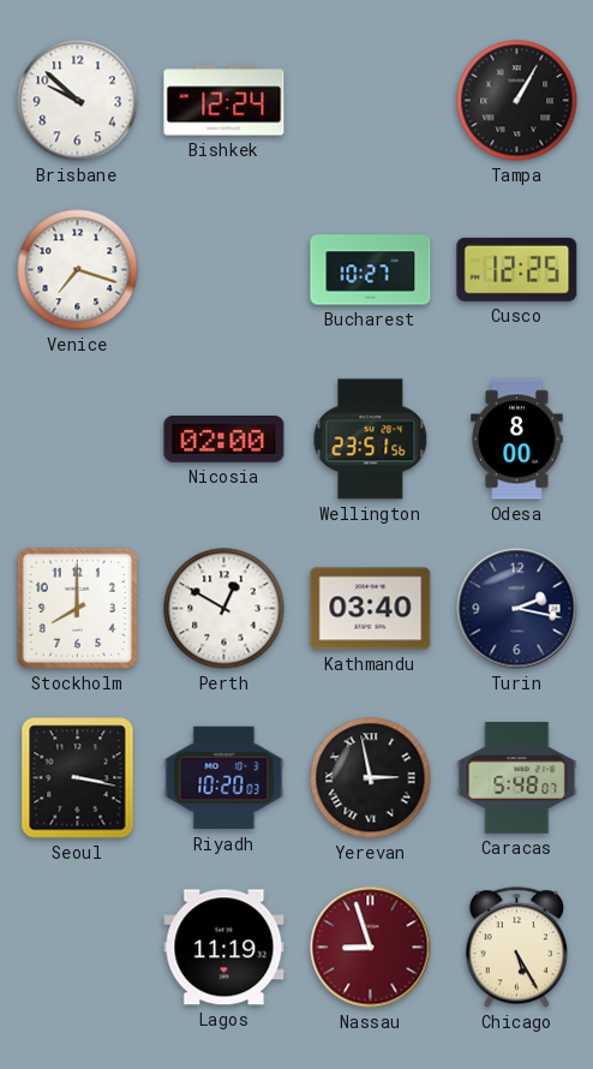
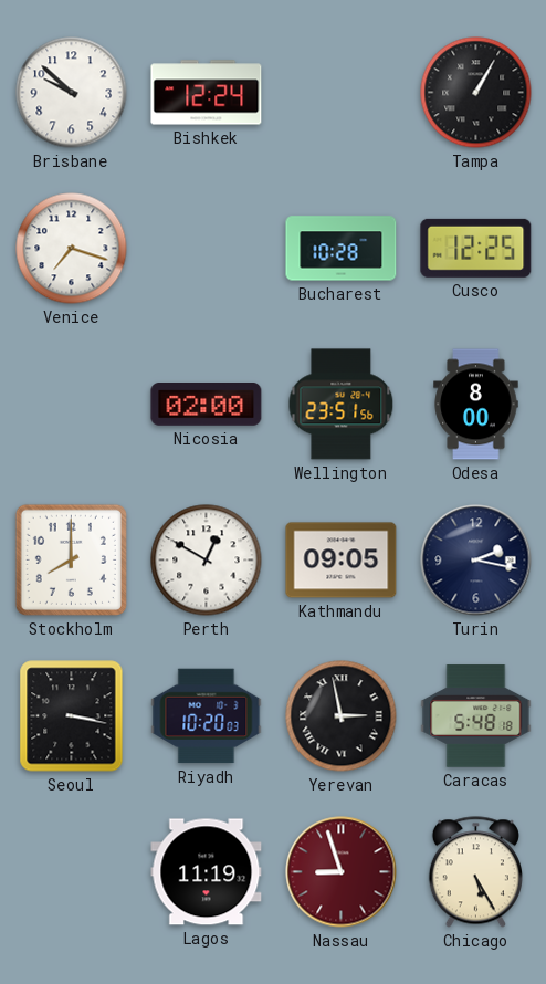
Bucharest: 10:27 -> 10:28 (342, 249)
Kathmandu: 03:40 -> 09:05 (342, 561)
Caracas: 5:48:07 -> 5:48:18 (476, 716)
